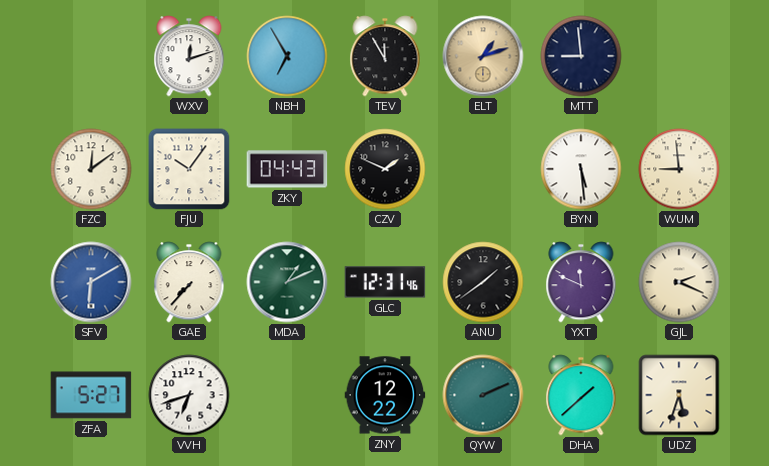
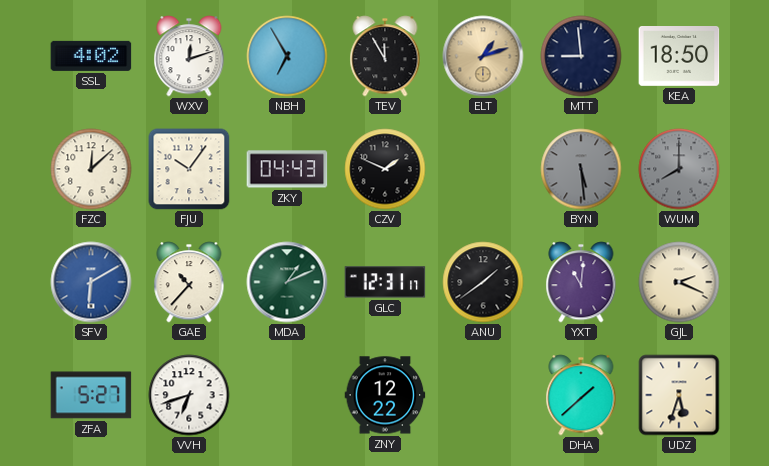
SSL: none -> 4:02 (91, 56)
KEA: none -> 18:50 (679, 57)
FZC: 12:09 -> 12:08 (91, 169)
BYN dial: white -> grey (581, 169)
WUM: 8:59 -> 8:00 (679, 169)
WUM dial: cream -> grey (679, 169)
GAE: 7:37 -> 10:37 (189, 282)
GLC: 12:31:46 -> 12:31:17 (385, 282)
YXT: 11:49 -> 11:01 (581, 282)
QYW: 2:11 -> none (483, 395)
